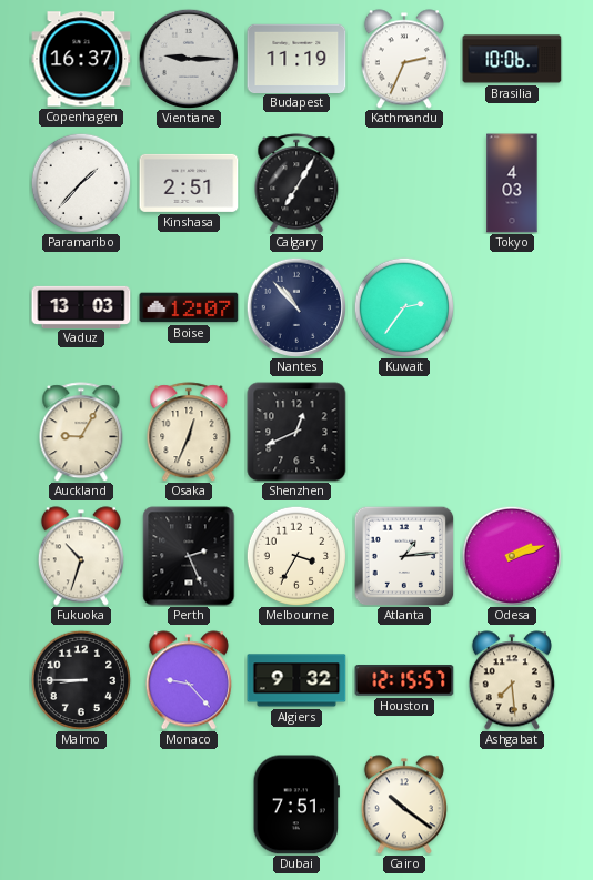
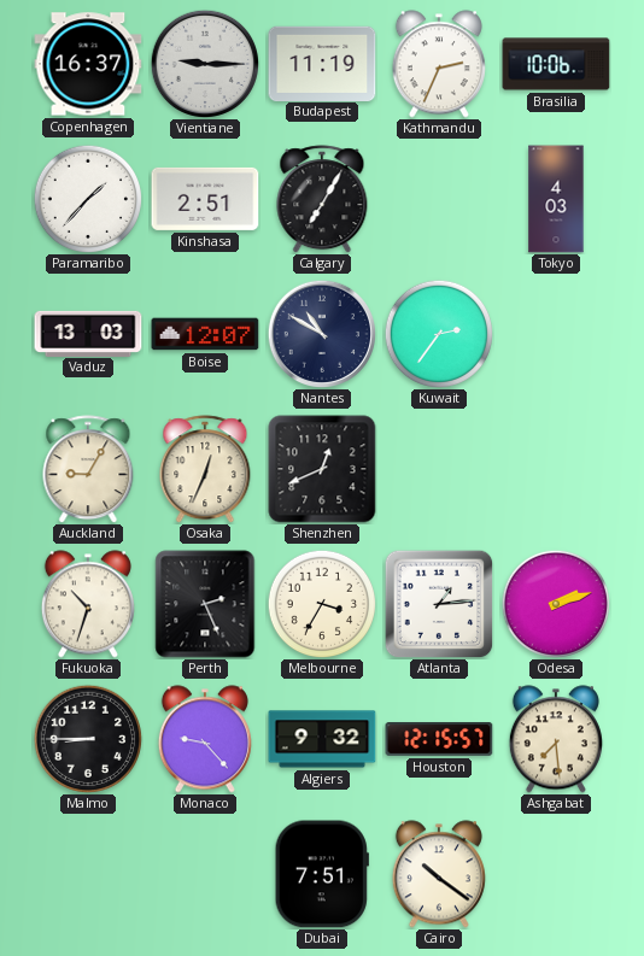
Nantes: 10:53 -> 10:50 (321, 333)
